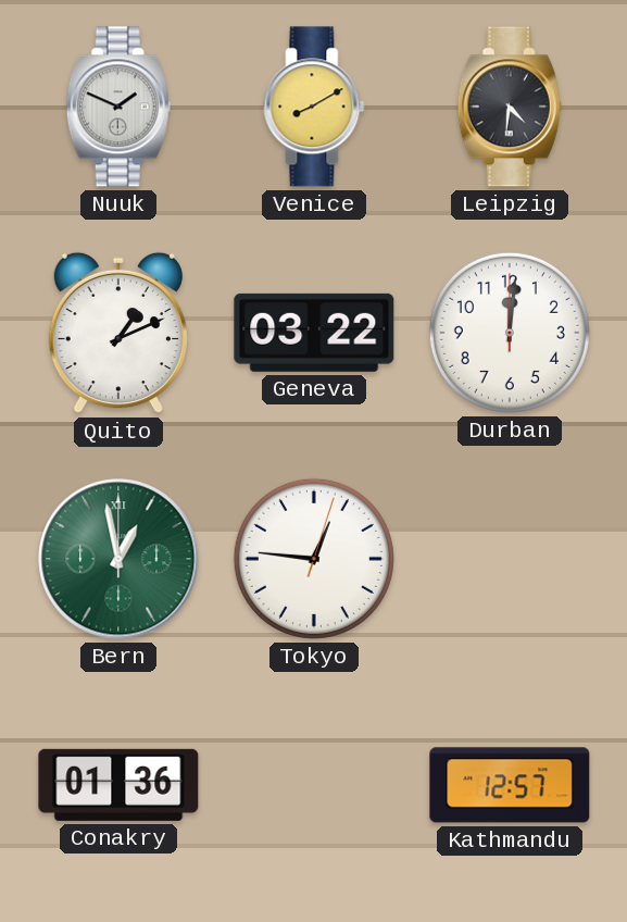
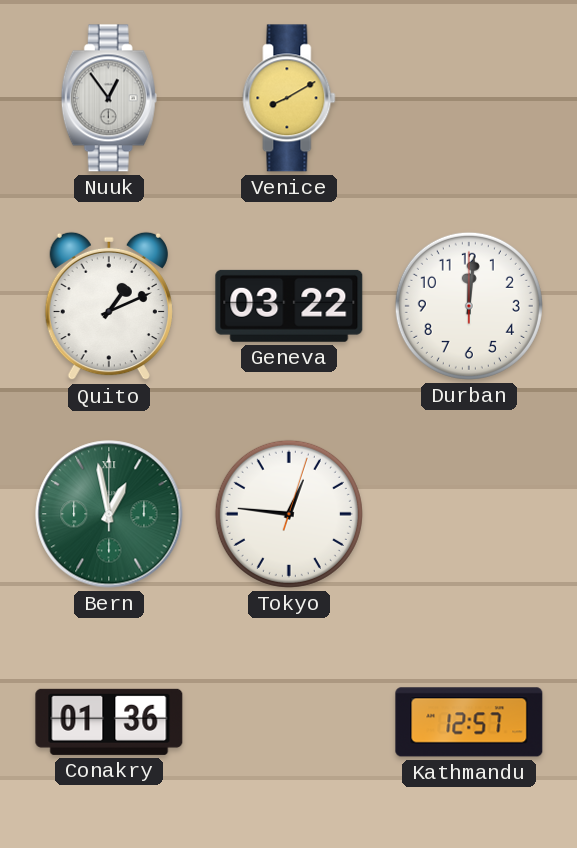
Nuuk: 1:49 -> 12:54 (109, 98)
Leipzig: 4:31 -> none (510, 107)
